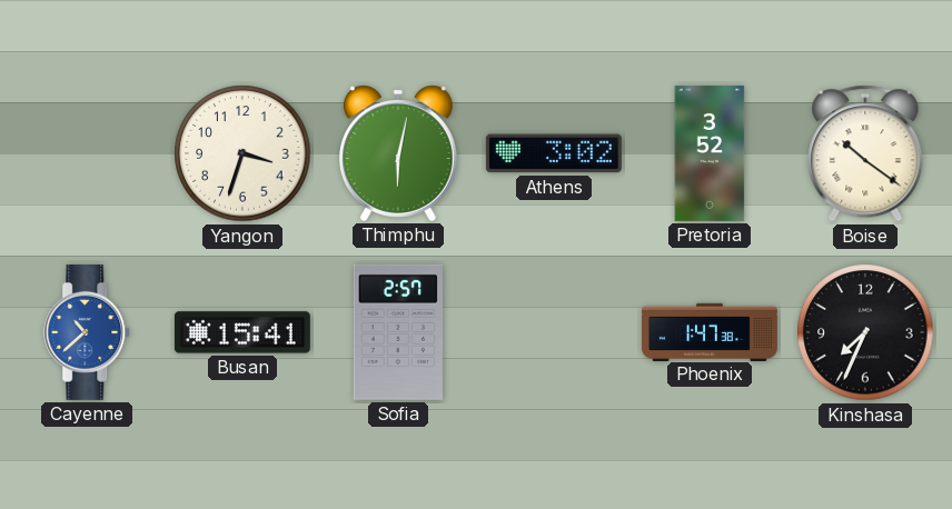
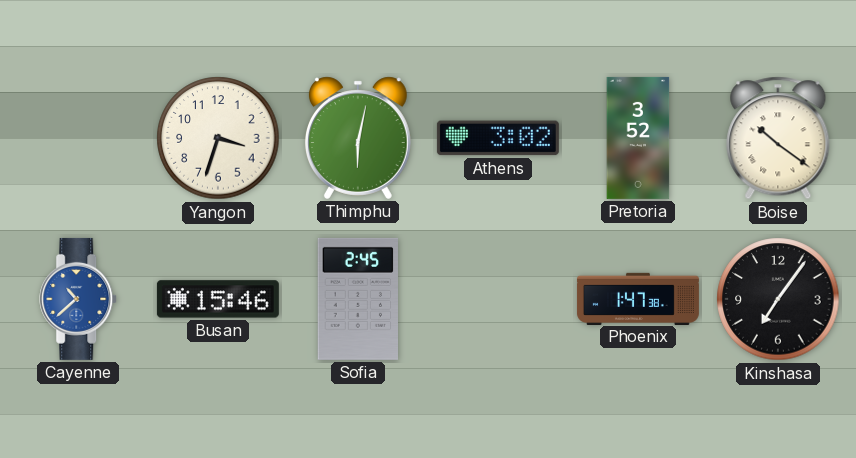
Busan: 15:41 -> 15:46 (218, 299)
Sofia: 2:57 -> 2:45 (358, 299)
Kinshasa: 7:34 -> 7:06 (778, 299)
